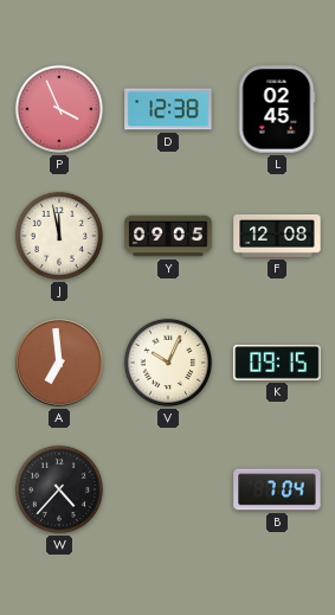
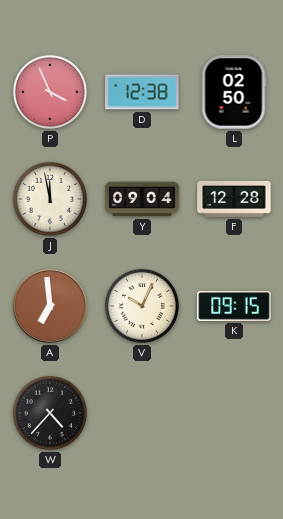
L: 02:45 -> 02:50 (234, 92)
Y: 09:05 -> 09:04 (142, 199)
F: 12:08 -> 12:28 (234, 199)
B: 7:04 -> none (277, 489)
